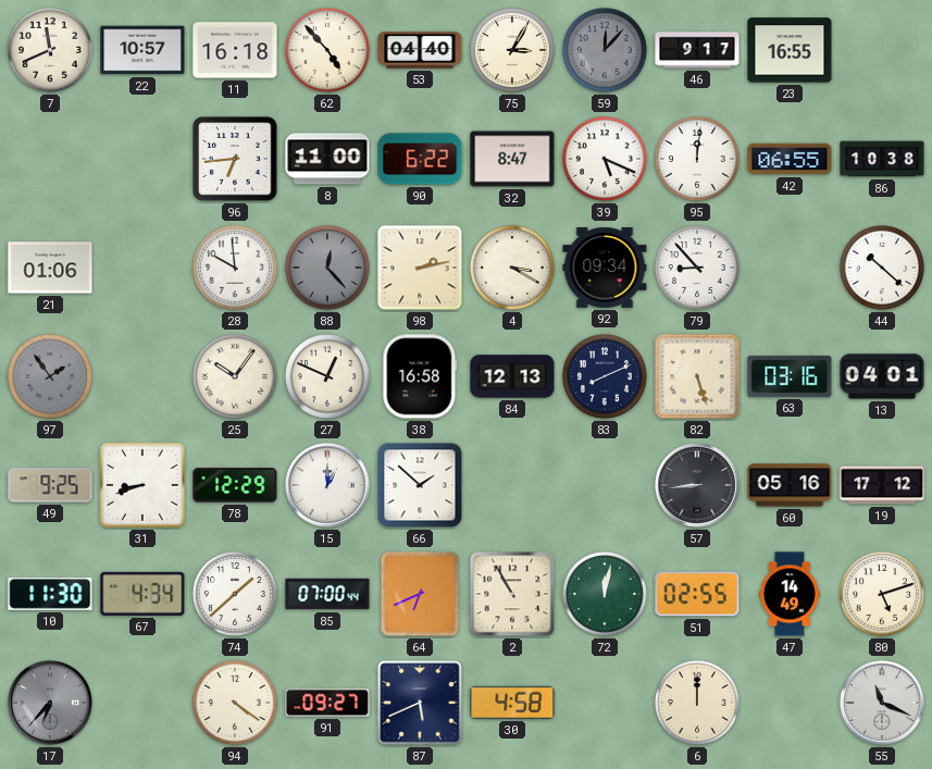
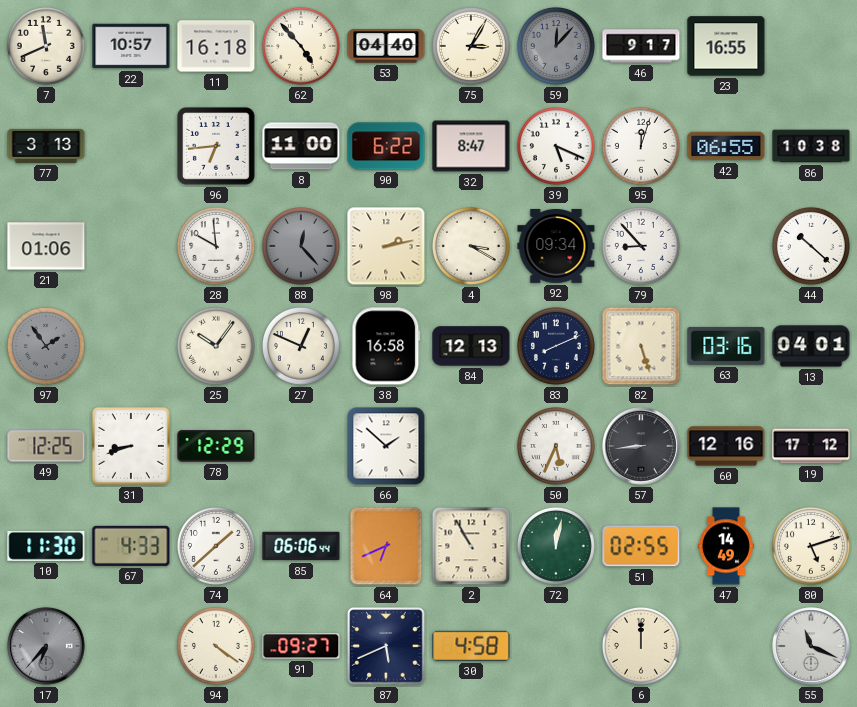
77: none -> 3:13 (46, 146)
95: 12:01 -> 12:03 (641, 146)
49: 9:25 -> 12:25 (46, 446)
15: 1:00 -> none (327, 485)
50: none -> 5:34 (556, 446)
60: 05:16 -> 12:16 (726, 446)
67: 4:34 -> 4:33 (131, 546)
85: 07:00 -> 06:06 (301, 546)
